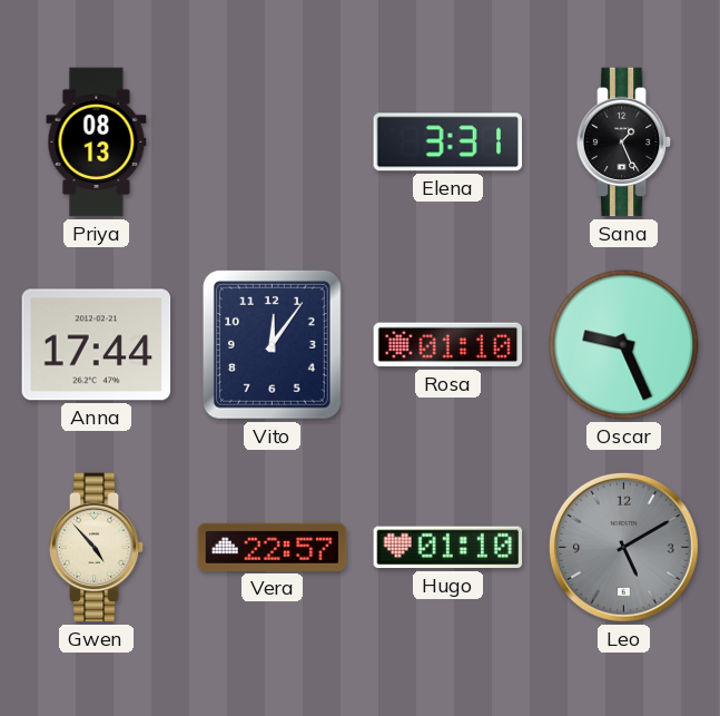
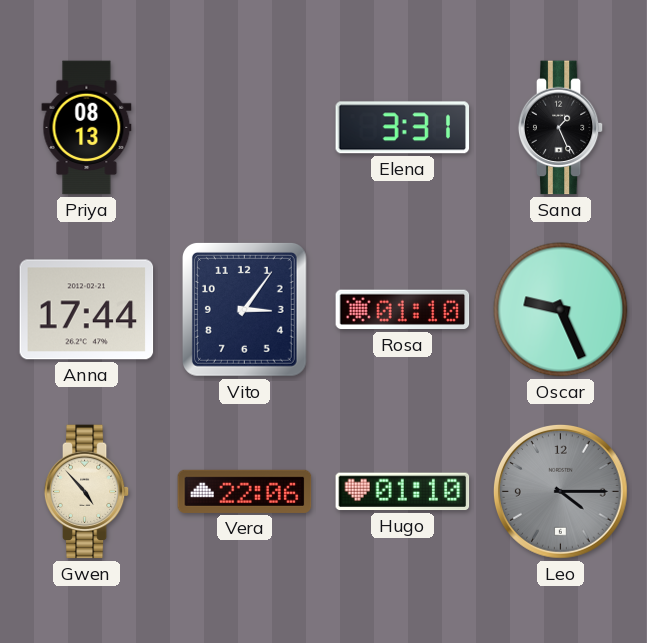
Vito: 12:06 -> 3:06 (244, 309)
Vera: 22:57 -> 22:06 (245, 491)
Leo: 5:10 -> 4:15 (560, 491)
